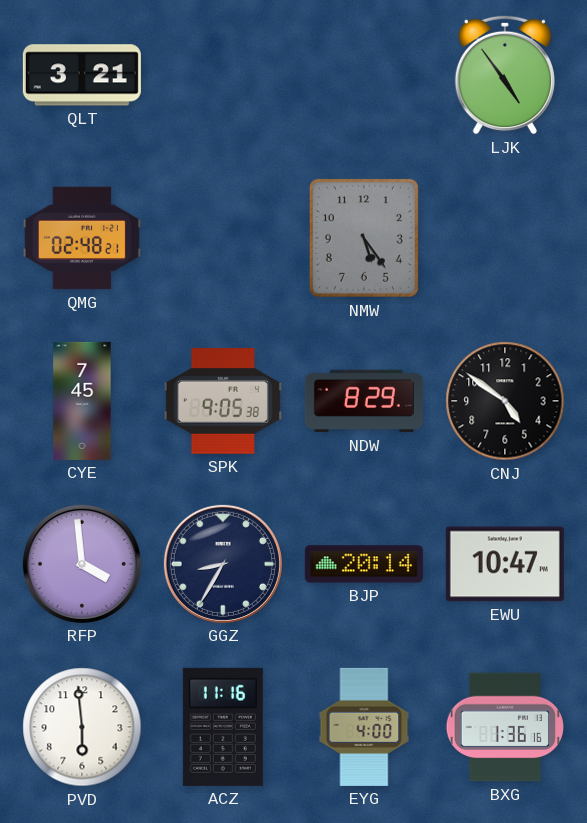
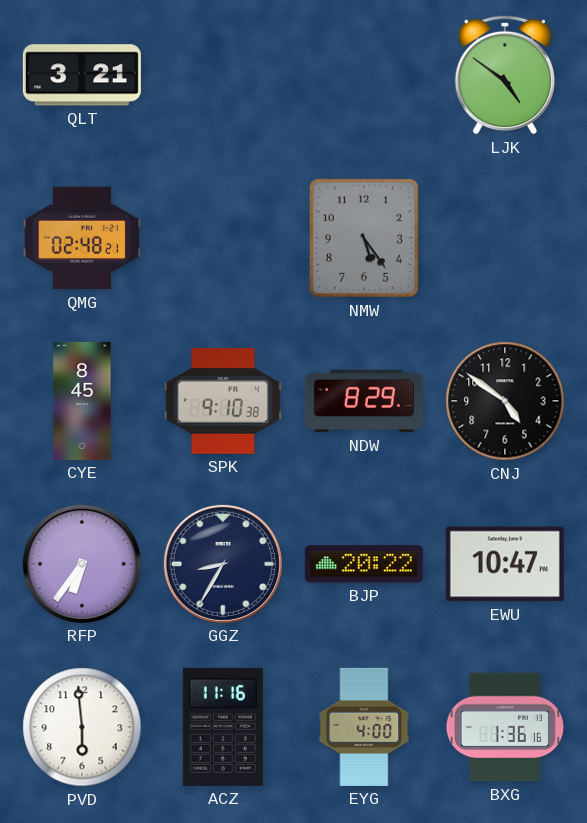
LJK: 4:54 -> 4:51 (505, 75)
CYE: 7:45 -> 8:45 (82, 401)
SPK: 9:05 -> 9:10 (223, 402)
RFP: 3:59 -> 6:36 (82, 564)
BJP: 20:14 -> 20:22 (364, 564)
